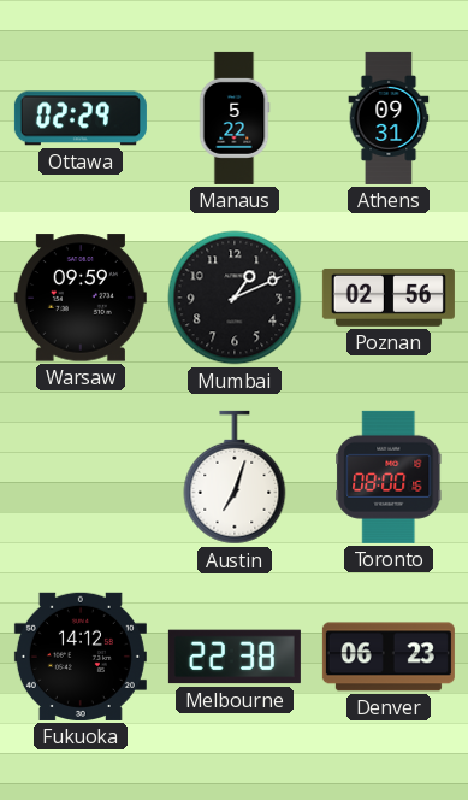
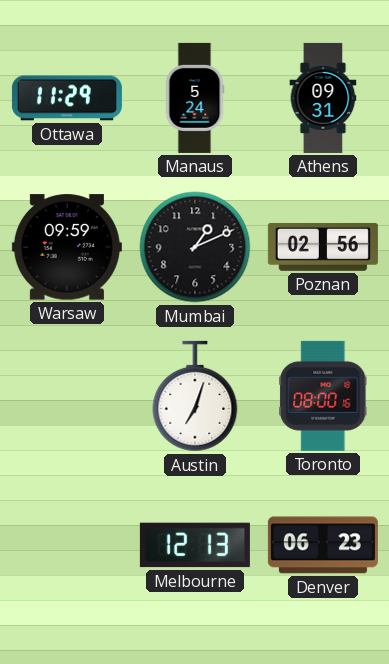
Ottawa: 02:29 -> 11:29 (67, 98)
Manaus: 5:22 -> 5:24 (195, 98)
Fukuoka: 14:12 -> none (81, 657)
Melbourne: 22:38 -> 12:13 (195, 545)
